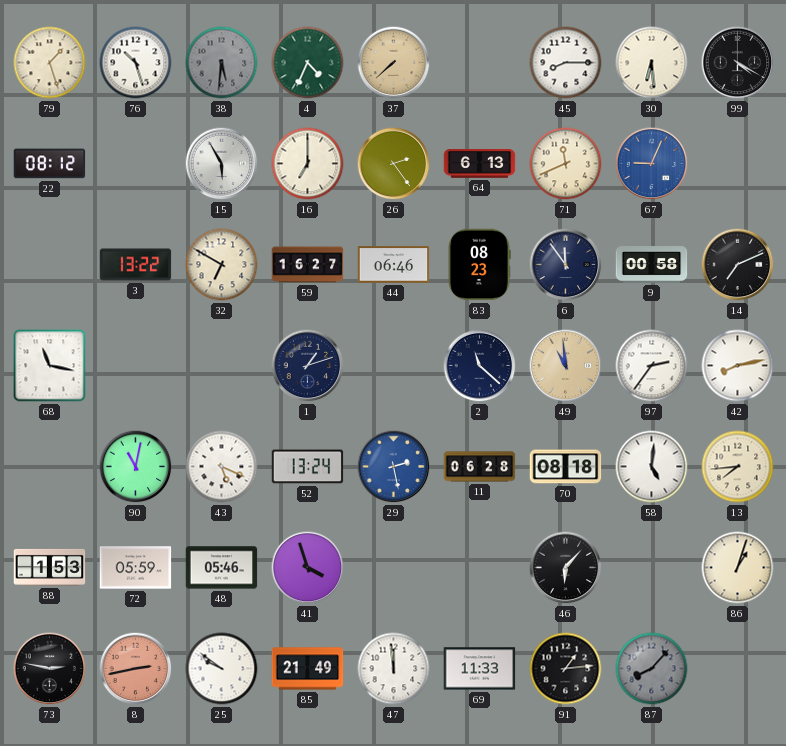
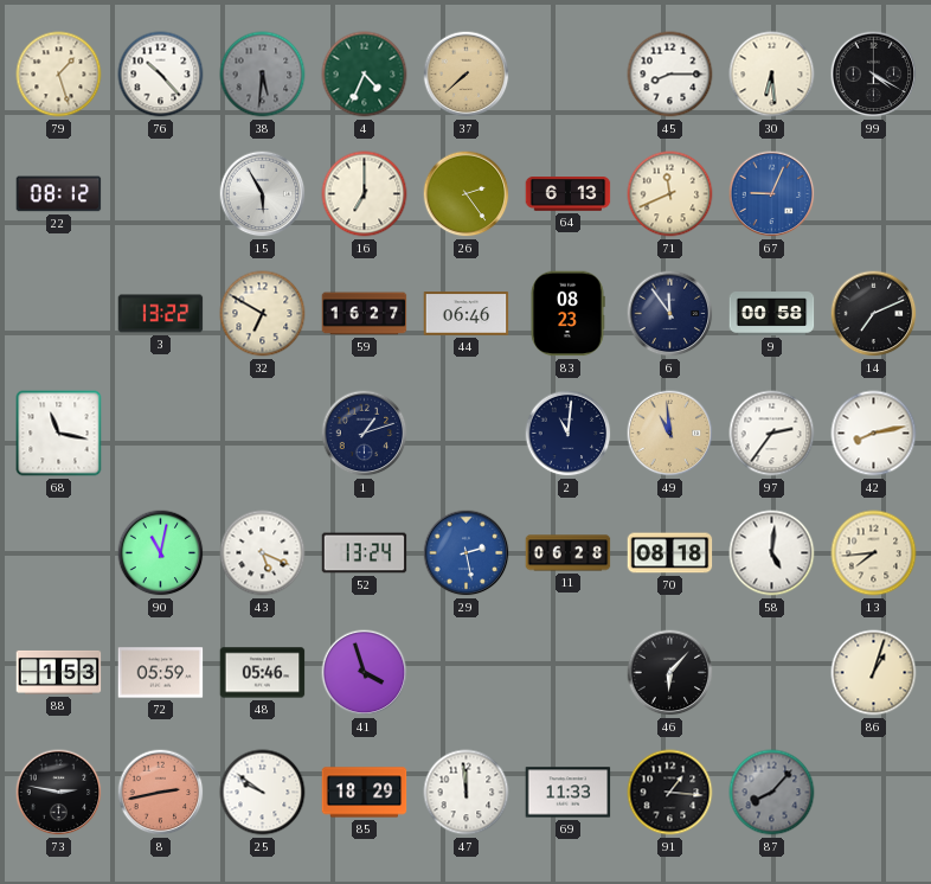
76: 10:27 -> 10:23 (161, 75)
2: 11:22 -> 11:01 (569, 434)
85: 21:49 -> 18:29 (365, 793)
91: 1:14 -> 1:16 (670, 793)
